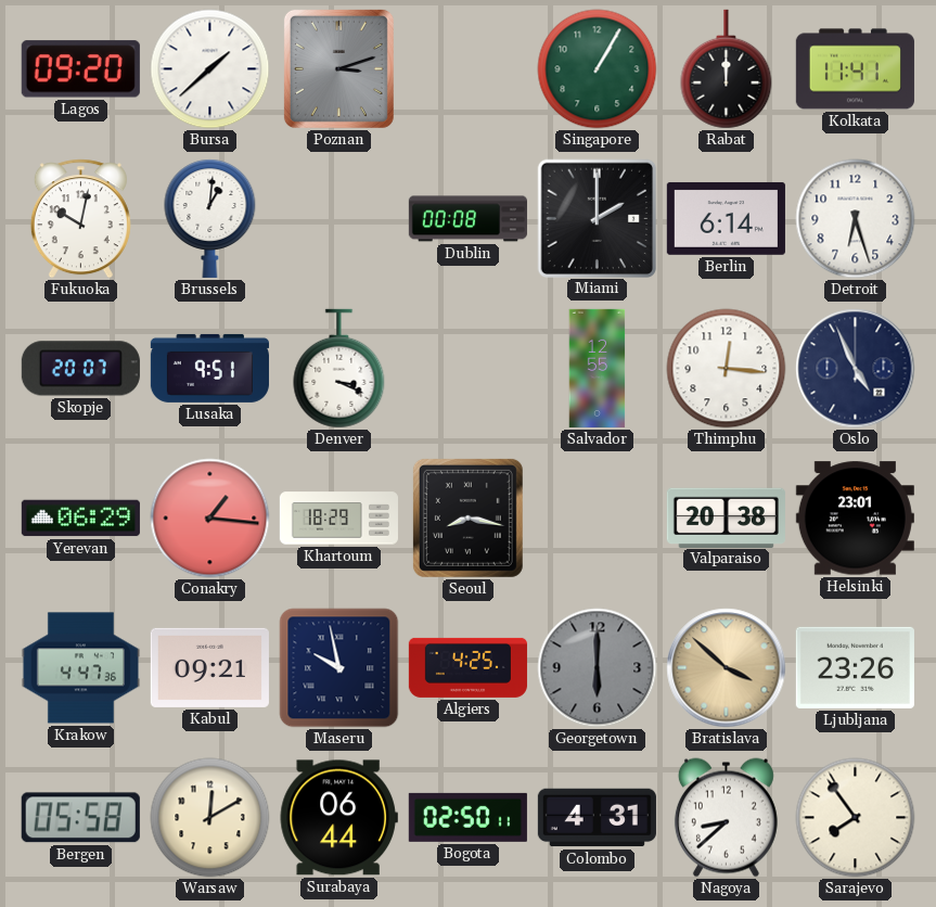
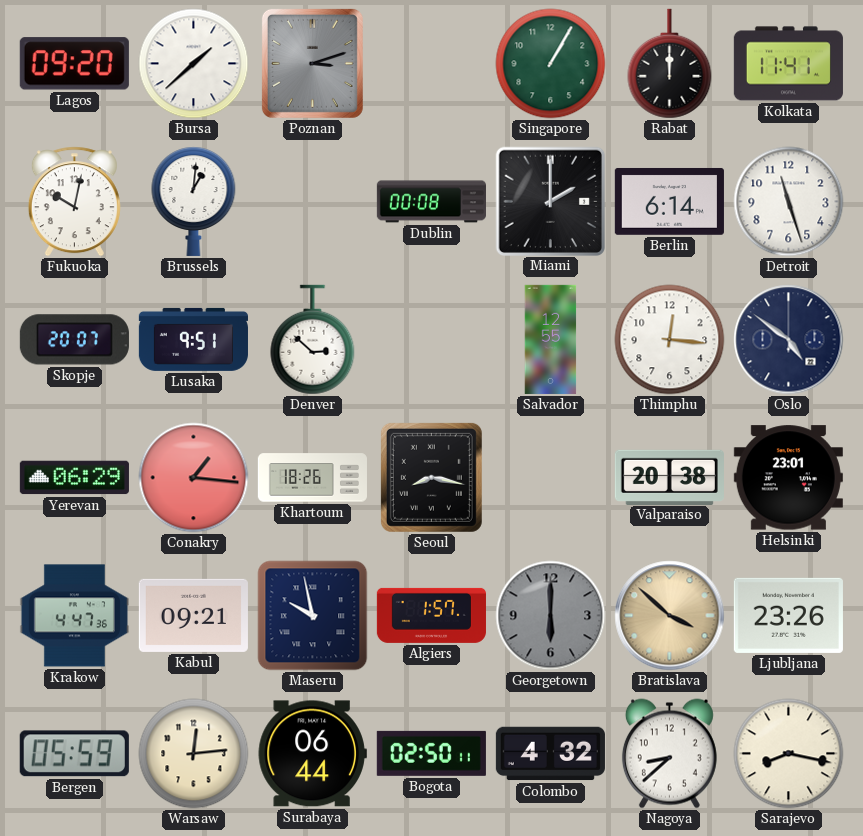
Detroit: 6:27 -> 11:27 (789, 202)
Denver: 3:19 -> 2:52 (313, 340)
Oslo: 4:56 -> 4:51 (789, 340)
Khartoum: 18:29 -> 18:26 (312, 478)
Algiers: 4:25 -> 1:57 (431, 615)
Bergen: 05:58 -> 05:59 (74, 754)
Warsaw: 12:10 -> 12:14 (194, 754)
Colombo: 4:31 -> 4:32 (550, 754)
Sarajevo: 7:54 -> 8:17 (789, 754)
